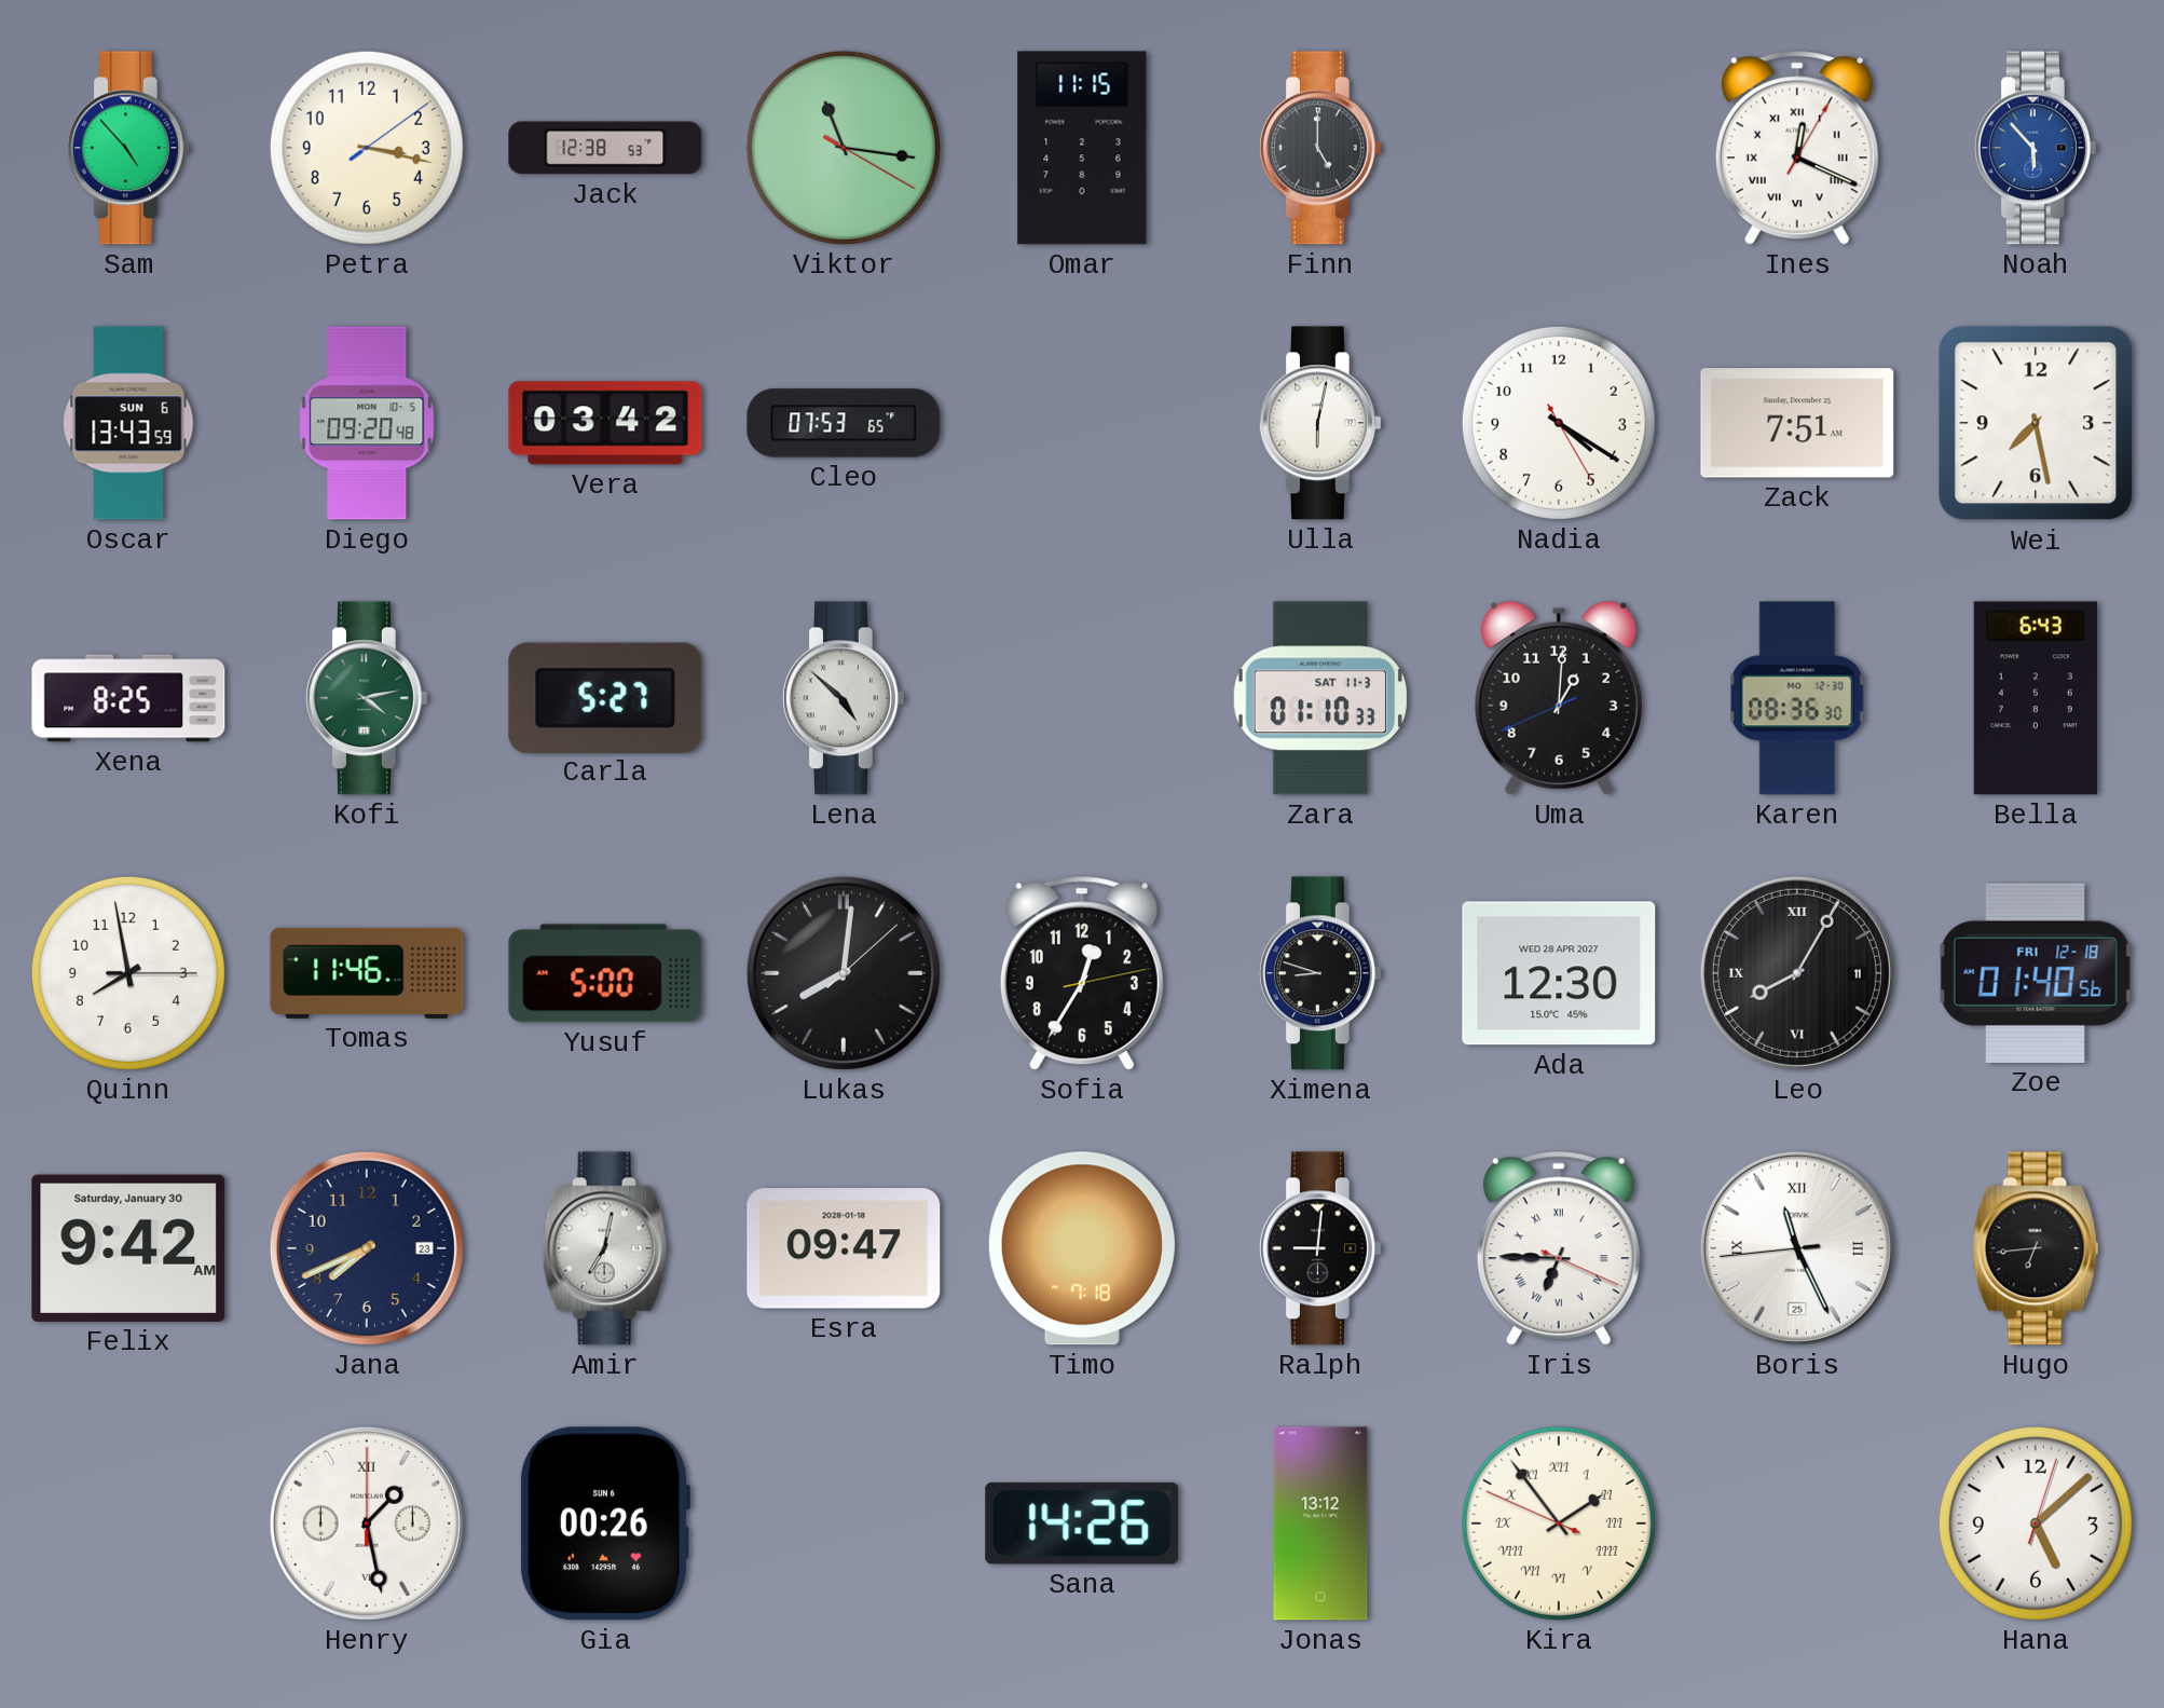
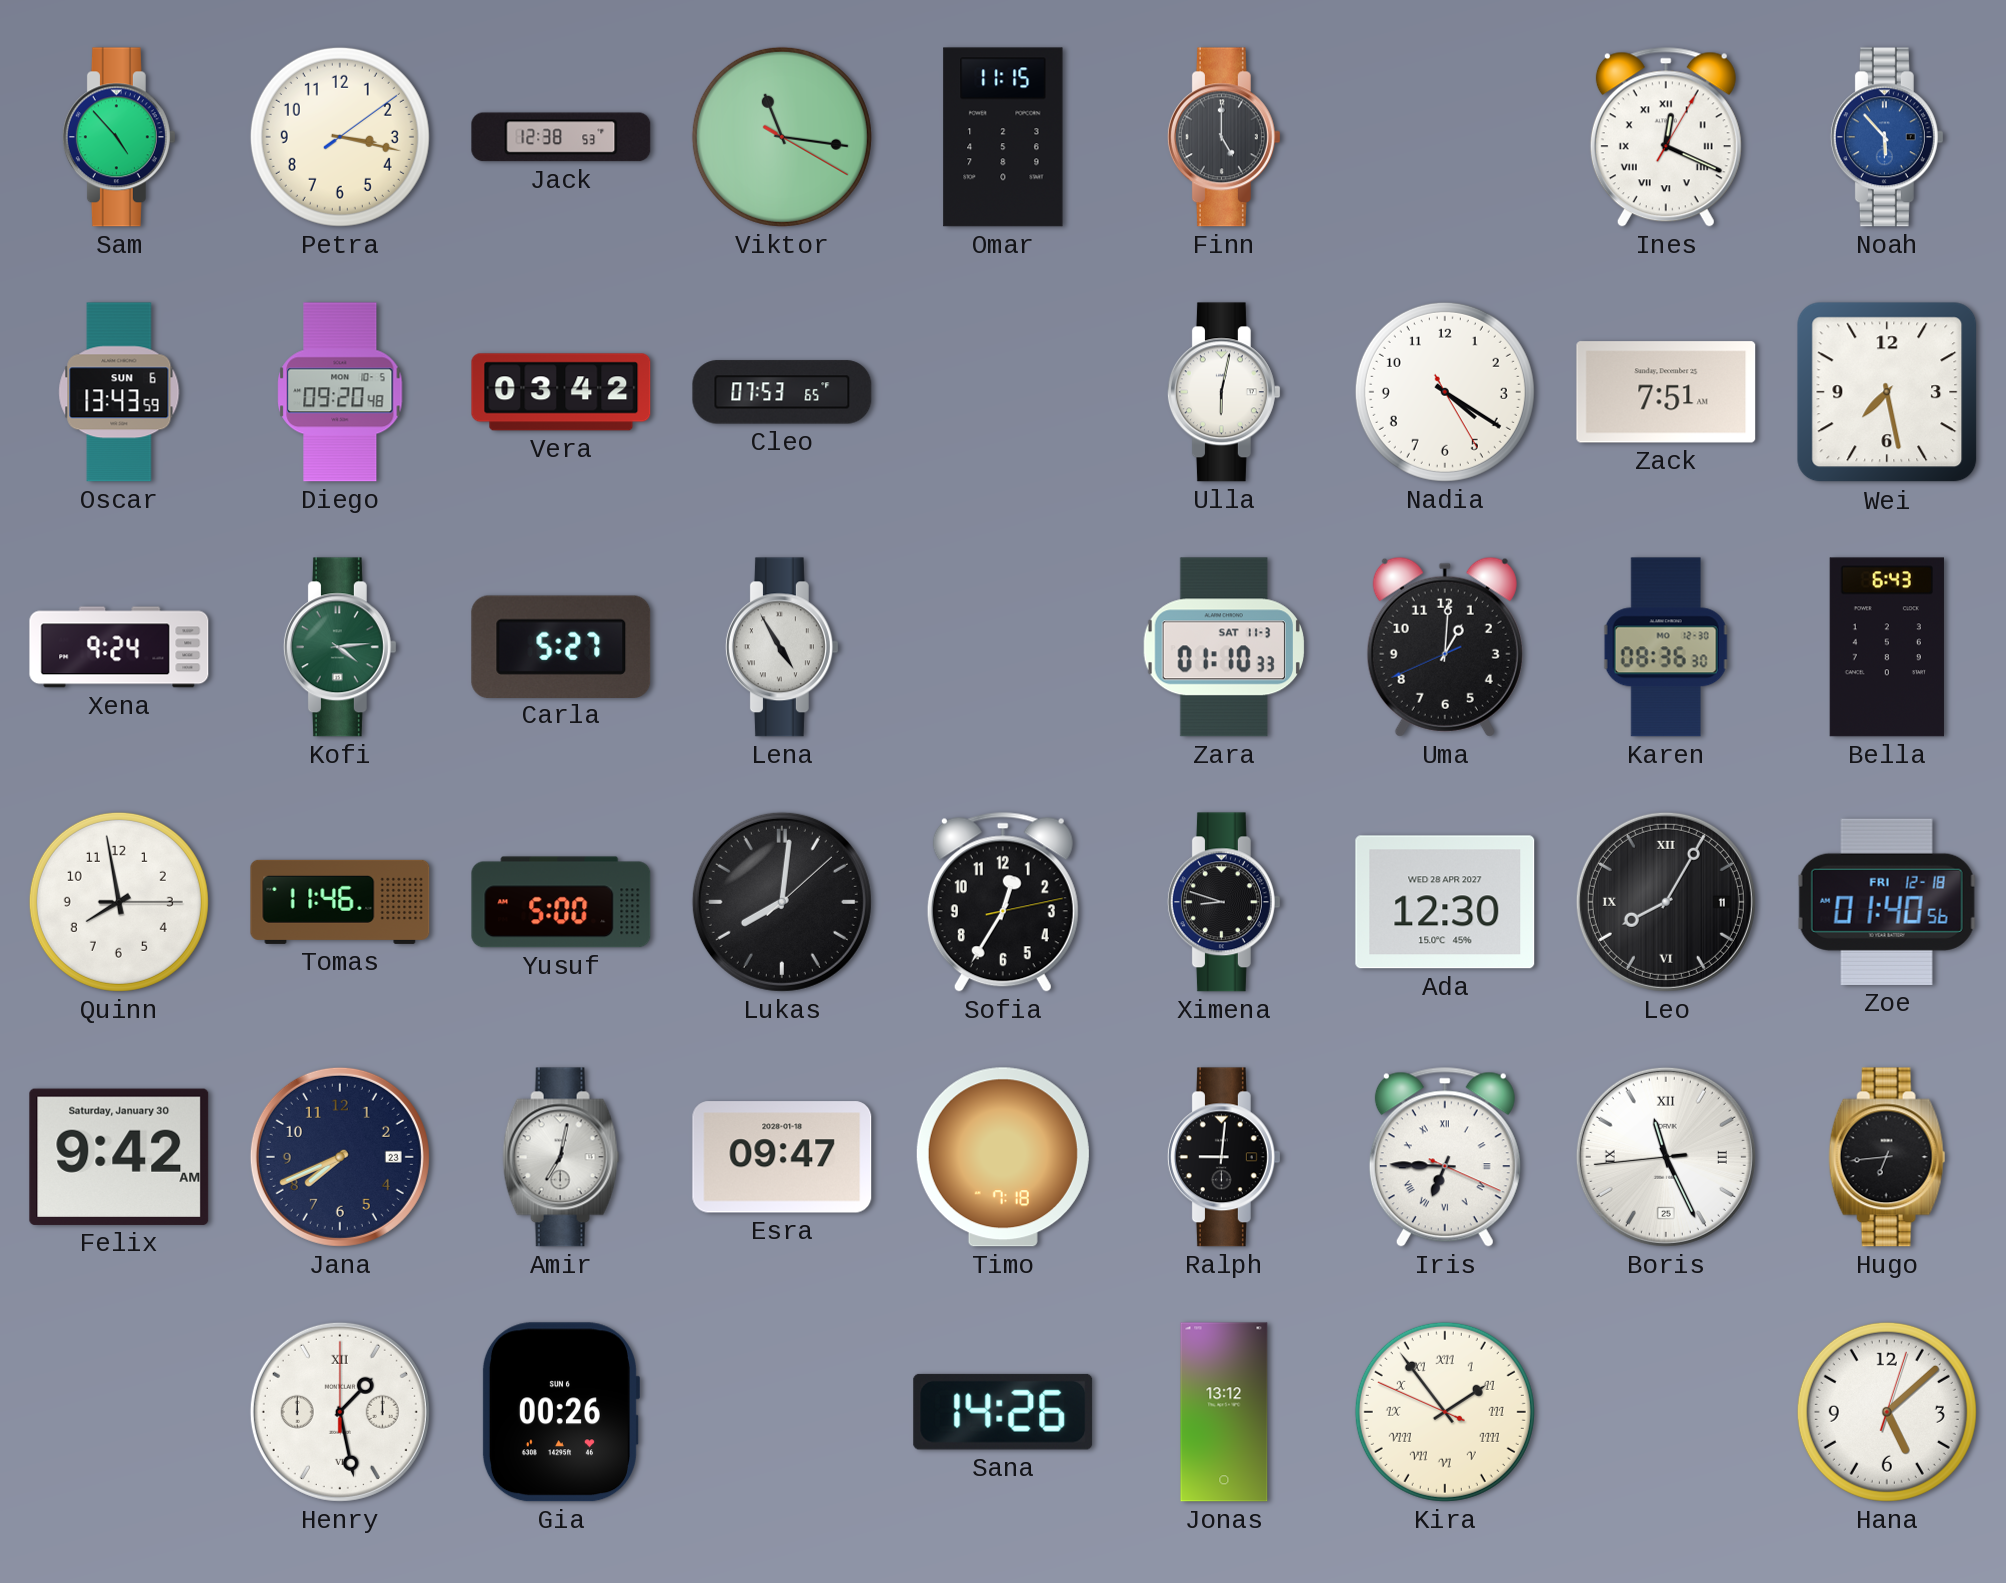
Xena: 8:25 -> 9:24 (119, 647)
Kofi: 4:13 -> 4:14 (340, 647)
Lena: 4:52 -> 4:55 (782, 647)
